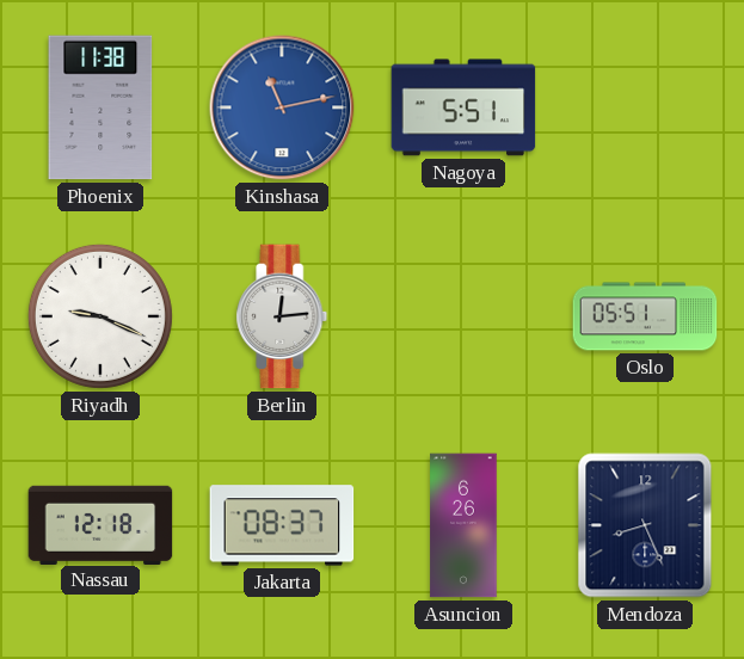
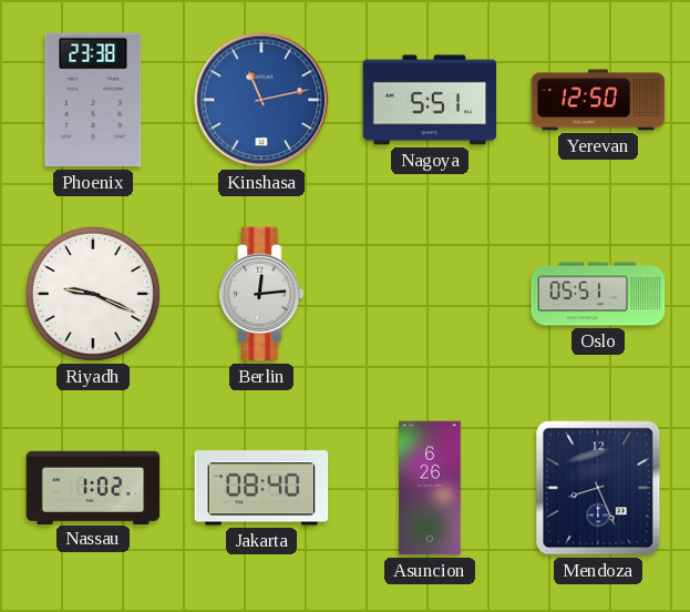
Phoenix: 11:38 -> 23:38 (93, 100)
Yerevan: none -> 12:50 (598, 100)
Nassau: 12:18 -> 1:02 (93, 487)
Jakarta: 08:37 -> 08:40 (261, 488)
